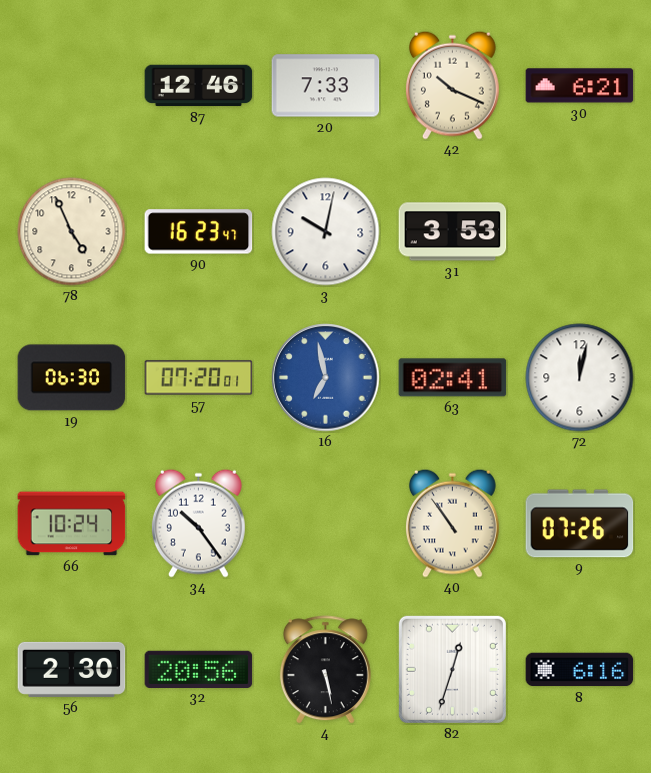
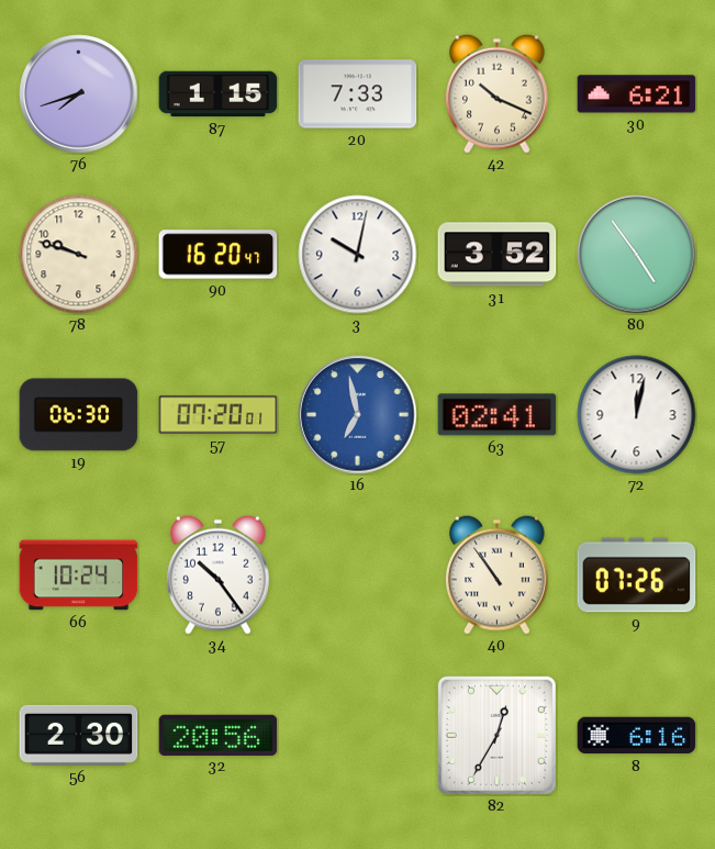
76: none -> 7:42 (79, 94)
87: 12:46 -> 1:15 (219, 94)
78: 4:56 -> 9:48 (79, 255)
90: 16:23 -> 16:20 (219, 255)
31: 3:53 -> 3:52 (498, 255)
80: none -> 4:54 (637, 255)
4: 5:28 -> none (325, 670)
82: 12:33 -> 12:35 (496, 735)
